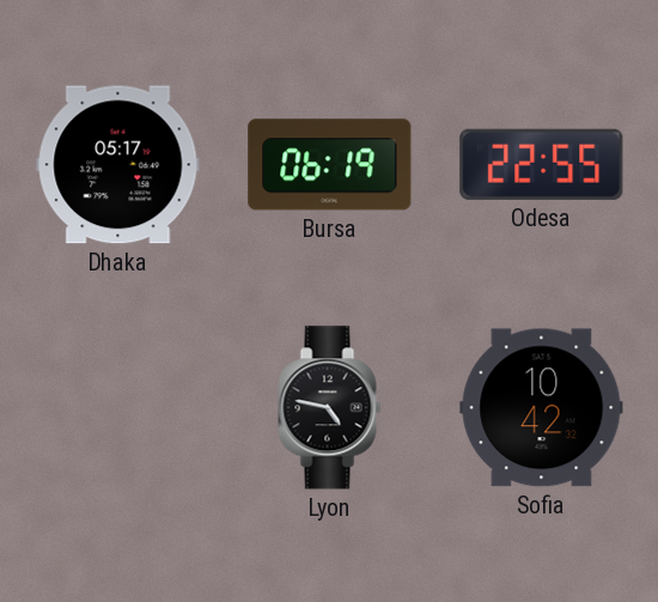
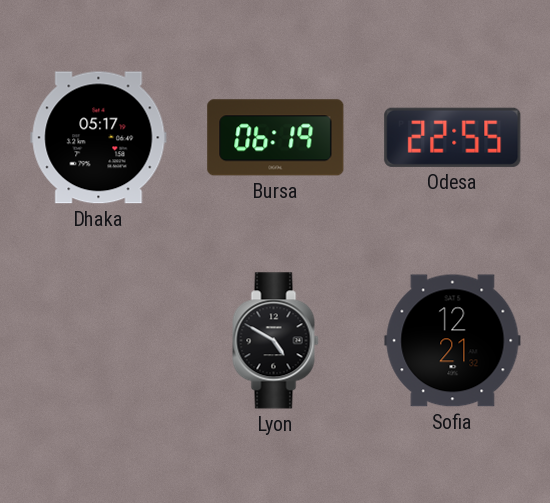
Lyon: 4:47 -> 4:50 (276, 341)
Sofia: 10:42 -> 12:21 (453, 341)
